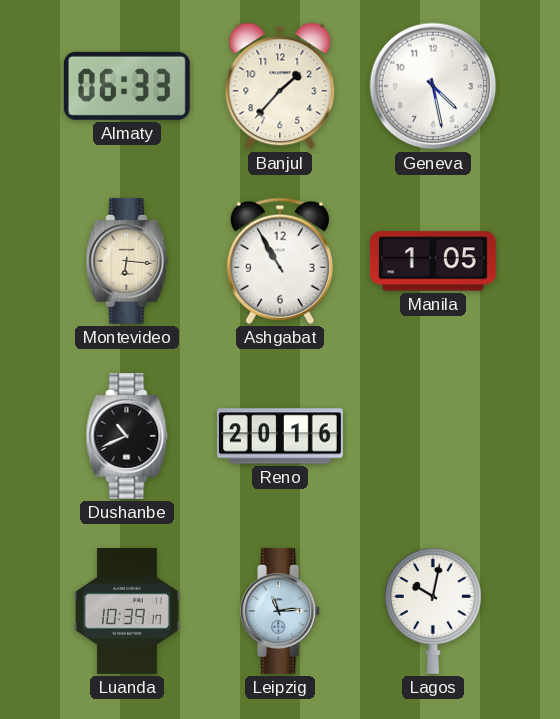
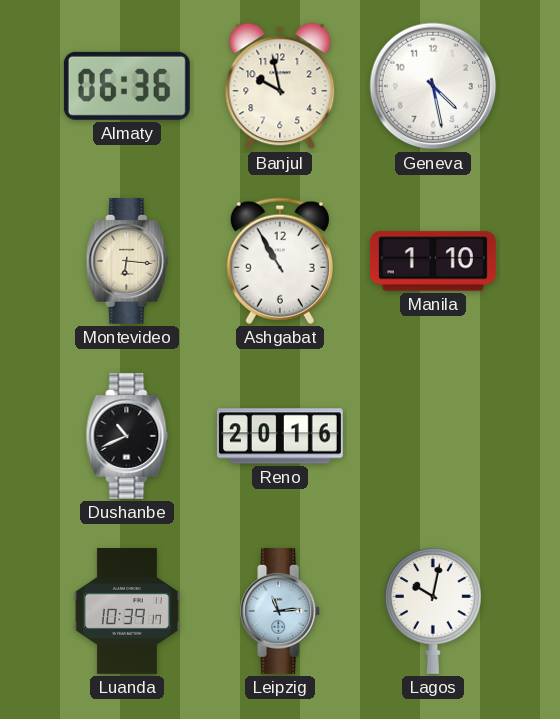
Almaty: 06:33 -> 06:36 (127, 86)
Banjul: 1:37 -> 9:58 (280, 86)
Manila: 1:05 -> 1:10 (433, 261)
